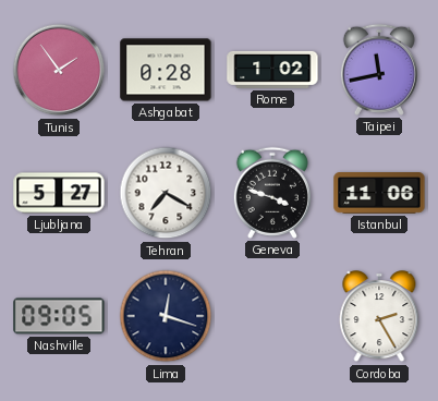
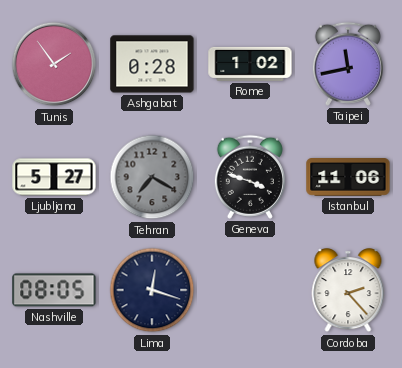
Tehran dial: white -> grey (152, 177)
Nashville: 09:05 -> 08:05 (54, 290)
Cordoba: 2:25 -> 2:23 (348, 291)
